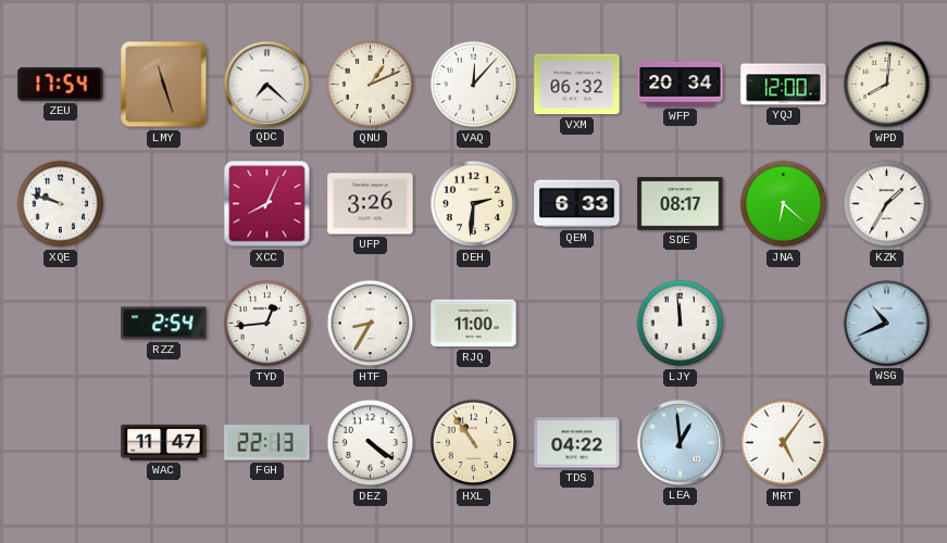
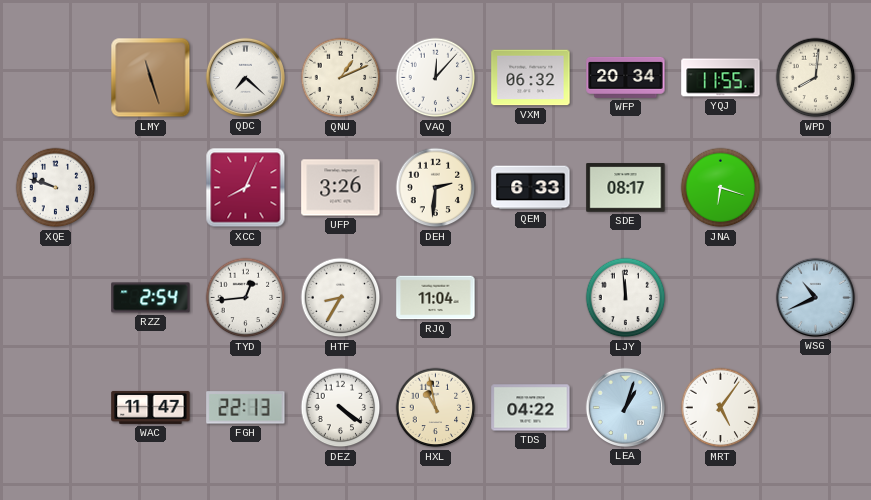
ZEU: 17:54 -> none (61, 85)
YQJ: 12:00 -> 11:55 (721, 78)
JNA: 6:22 -> 6:18 (721, 188)
KZK: 1:35 -> none (887, 204)
RJQ: 11:00 -> 11:04 (436, 298)
HXL: 10:54 -> 10:58 (436, 408)
LEA: 12:59 -> 1:03 (625, 407)
